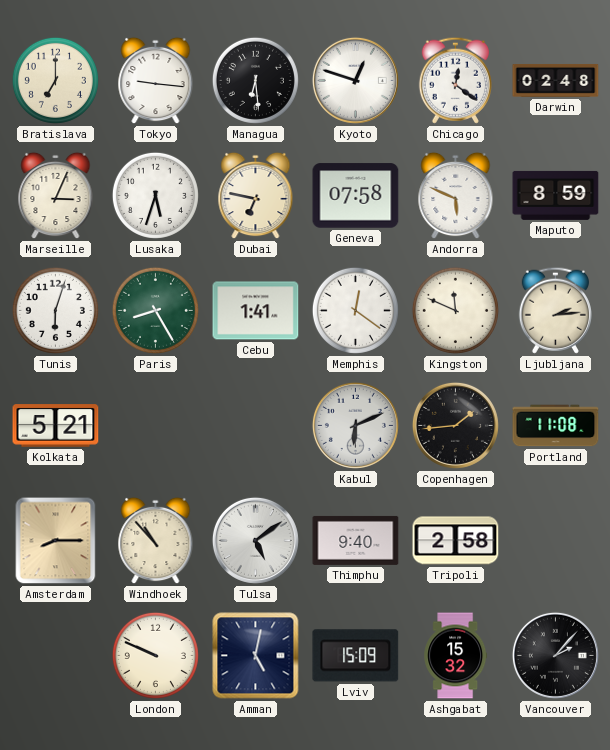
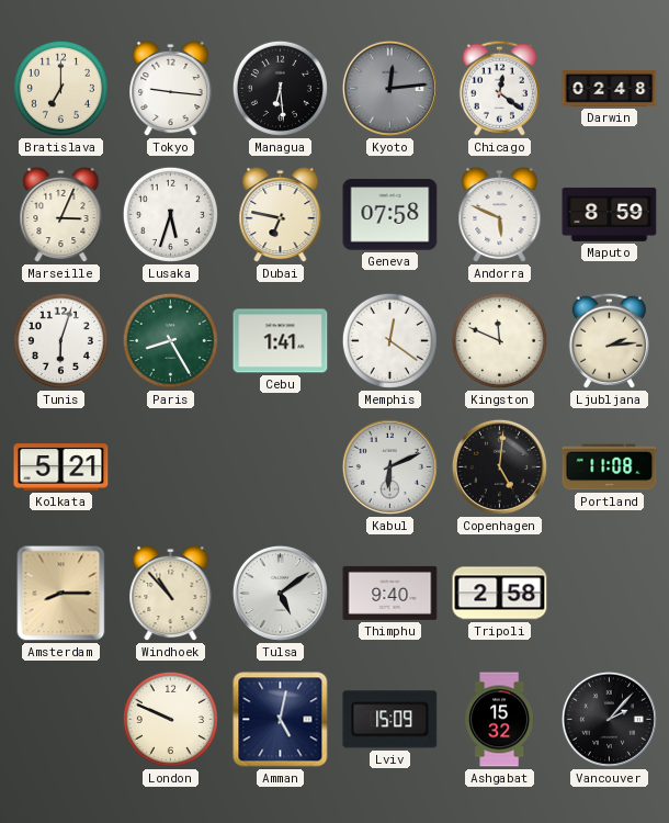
Kyoto: 12:48 -> 12:14 (389, 88)
Kyoto dial: white -> grey (389, 88)
Copenhagen: 1:44 -> 5:01 (499, 466)
